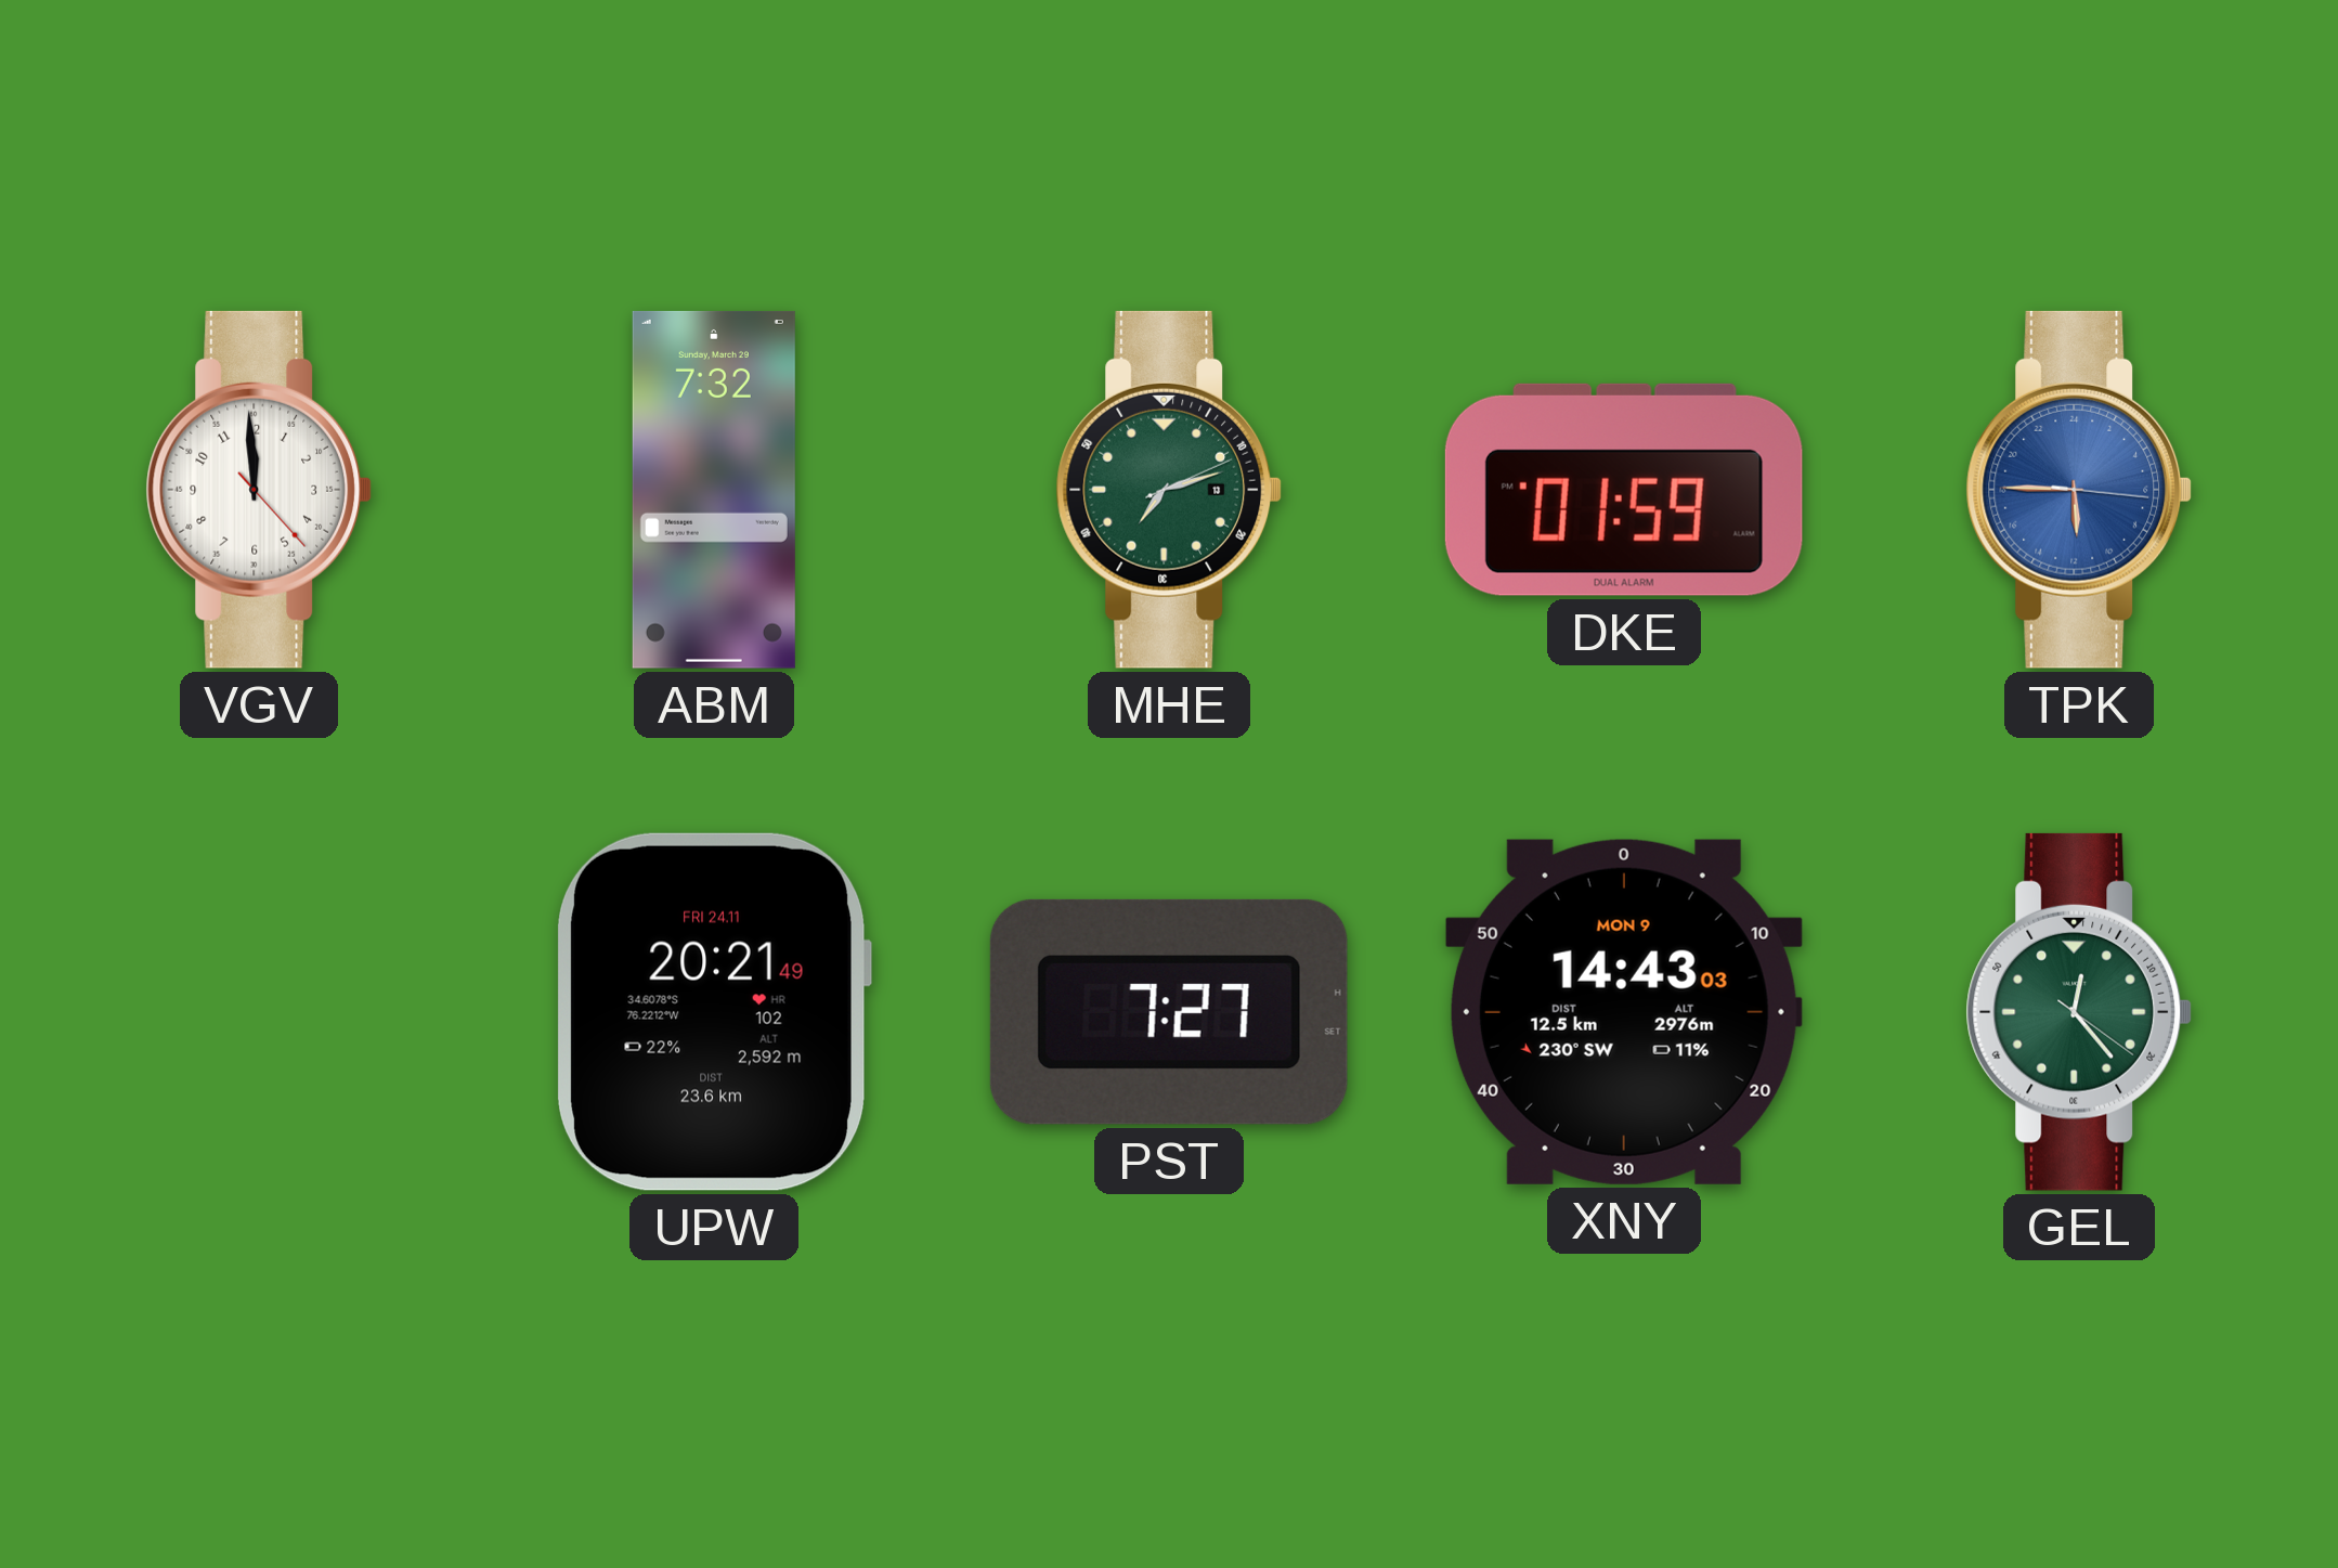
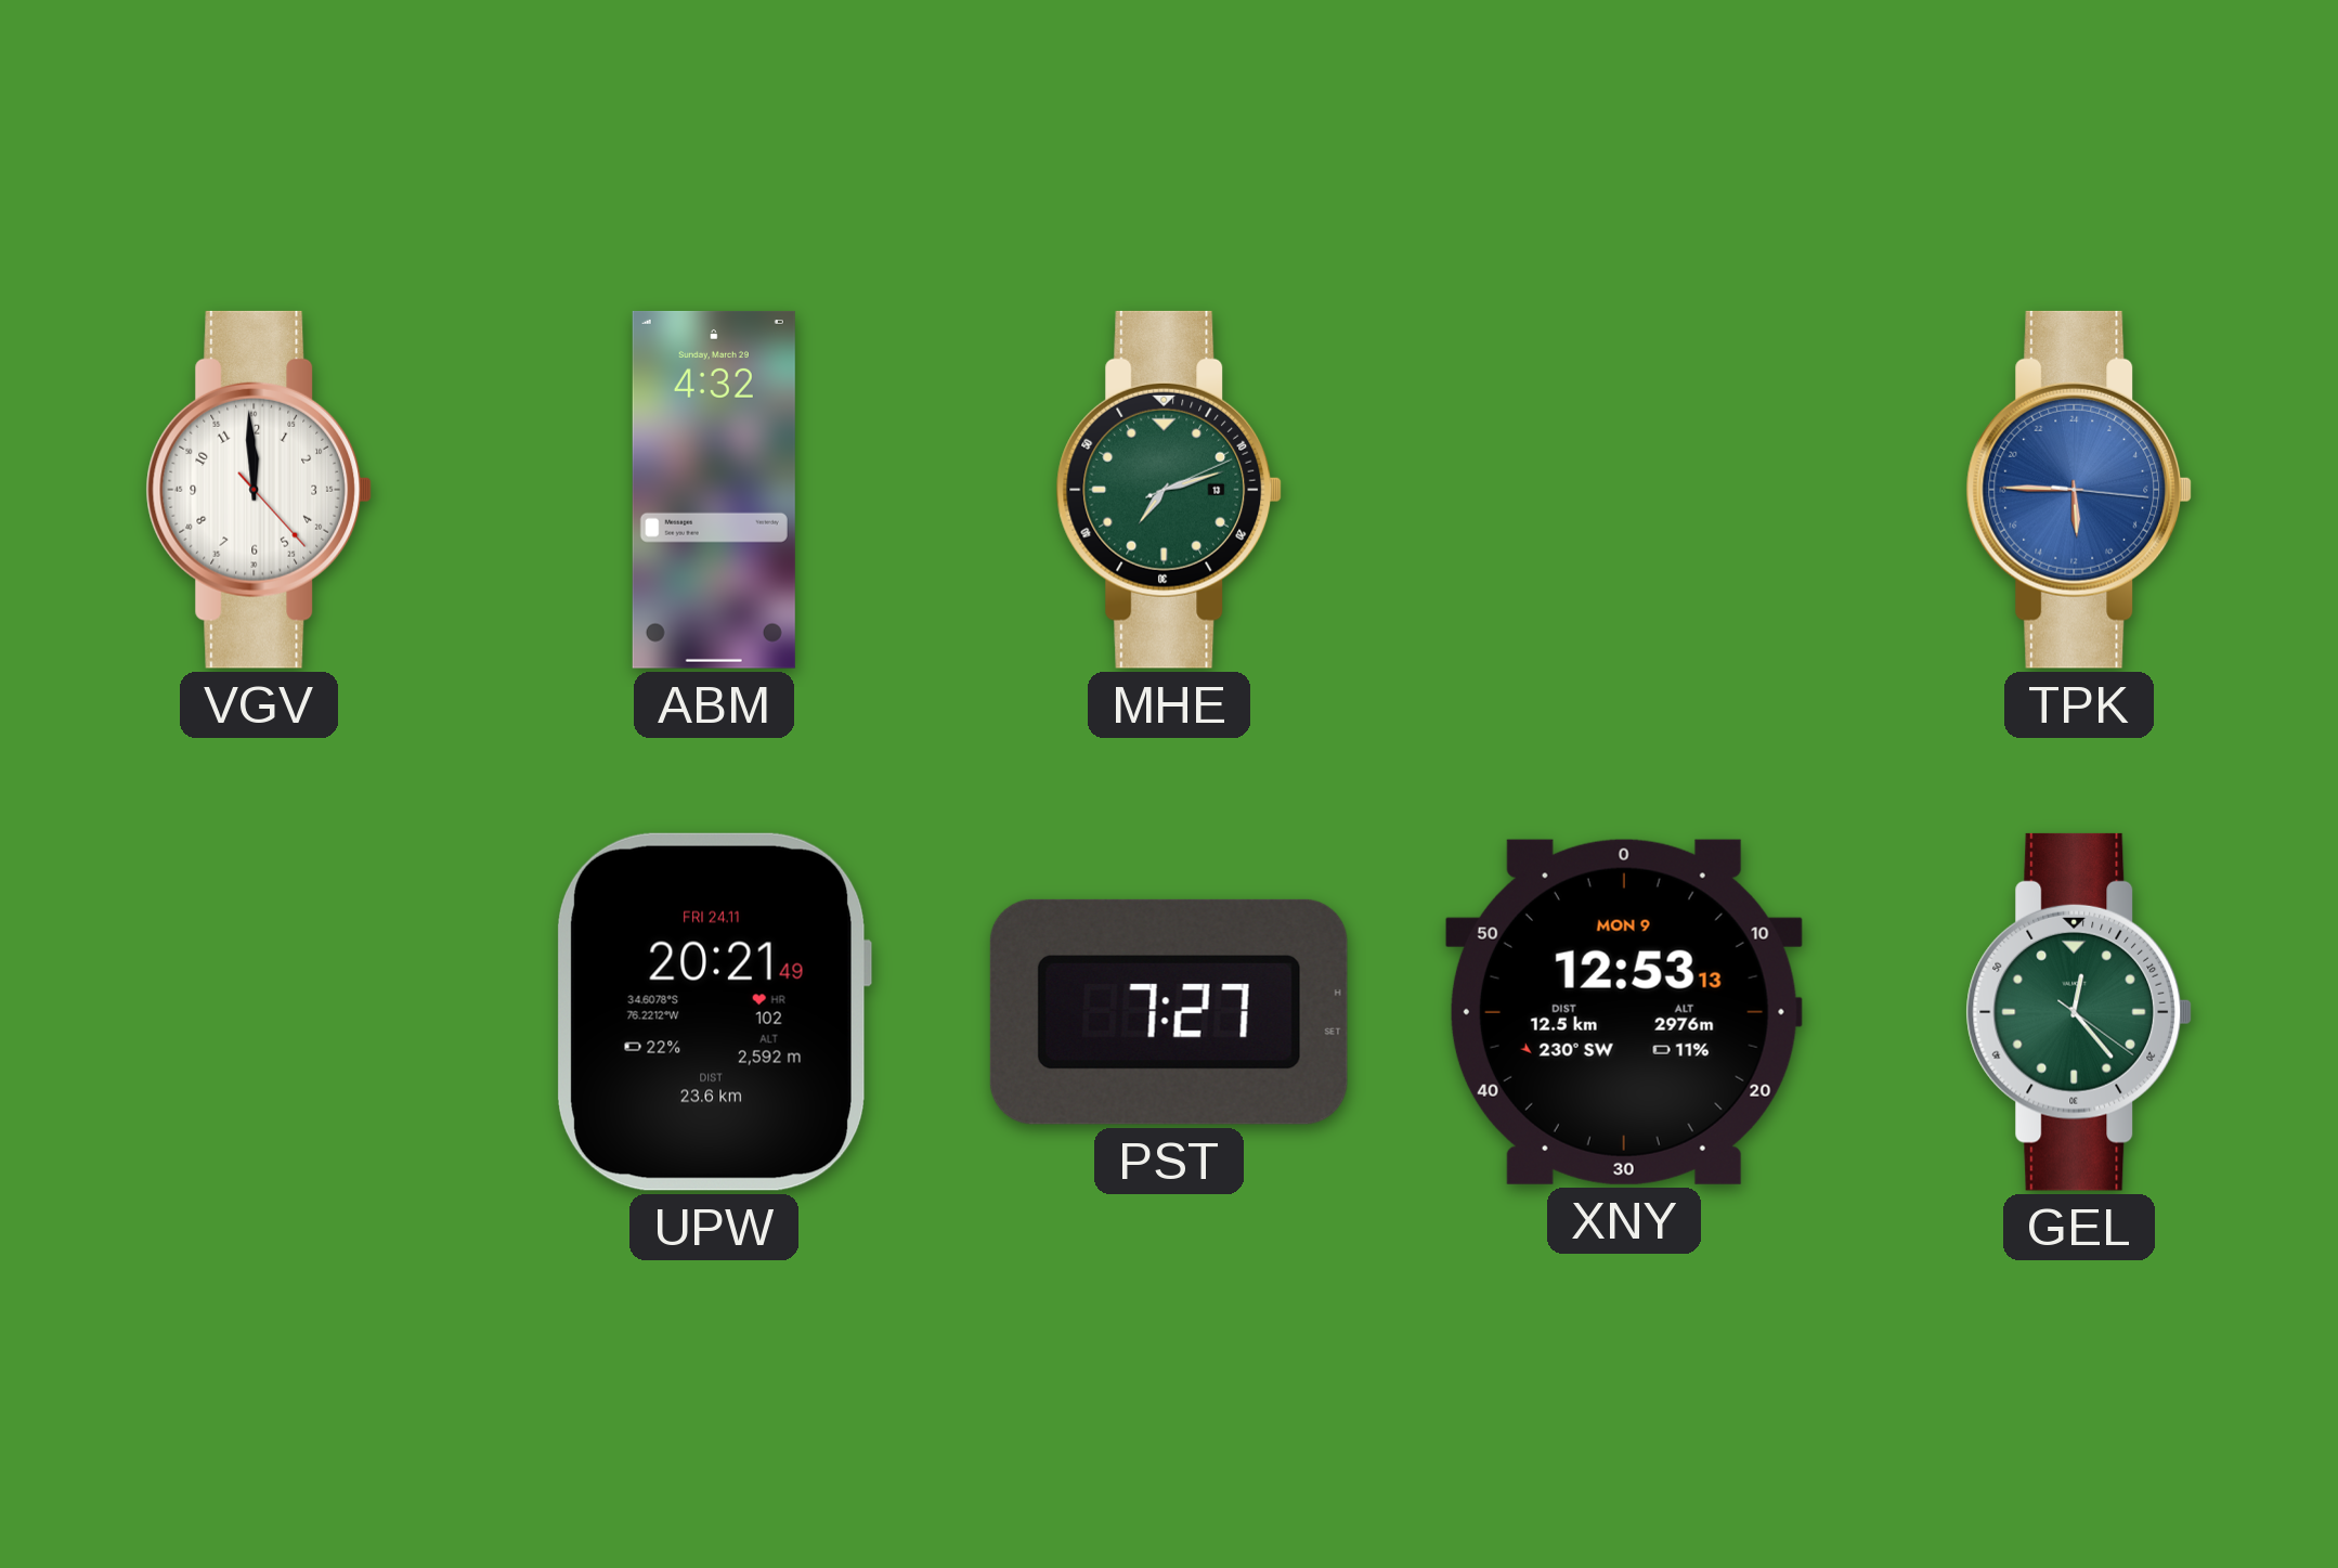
ABM: 7:32 -> 4:32 (714, 490)
DKE: 01:59 -> none (1624, 490)
XNY: 14:43 -> 12:53 (1624, 1012)
